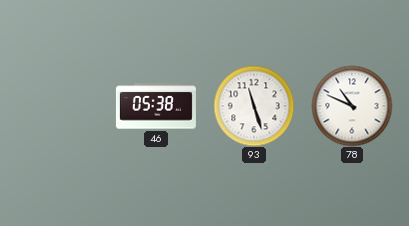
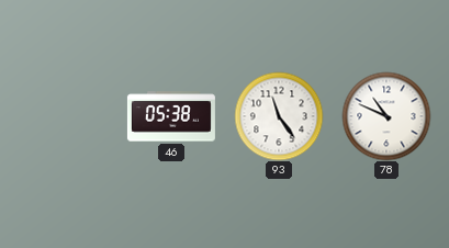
93: 11:27 -> 11:24 (279, 116)
